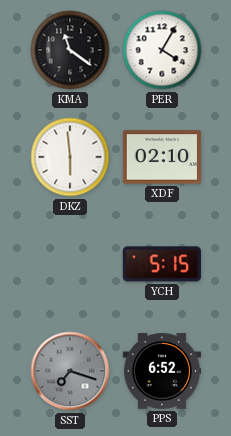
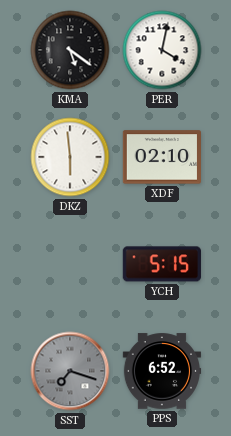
KMA: 11:21 -> 5:21 (70, 50)
PER: 4:05 -> 4:02 (162, 50)
